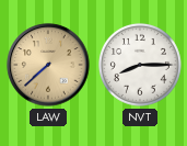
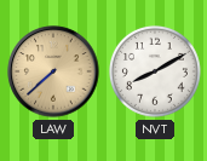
NVT: 8:15 -> 8:10 (155, 71)
